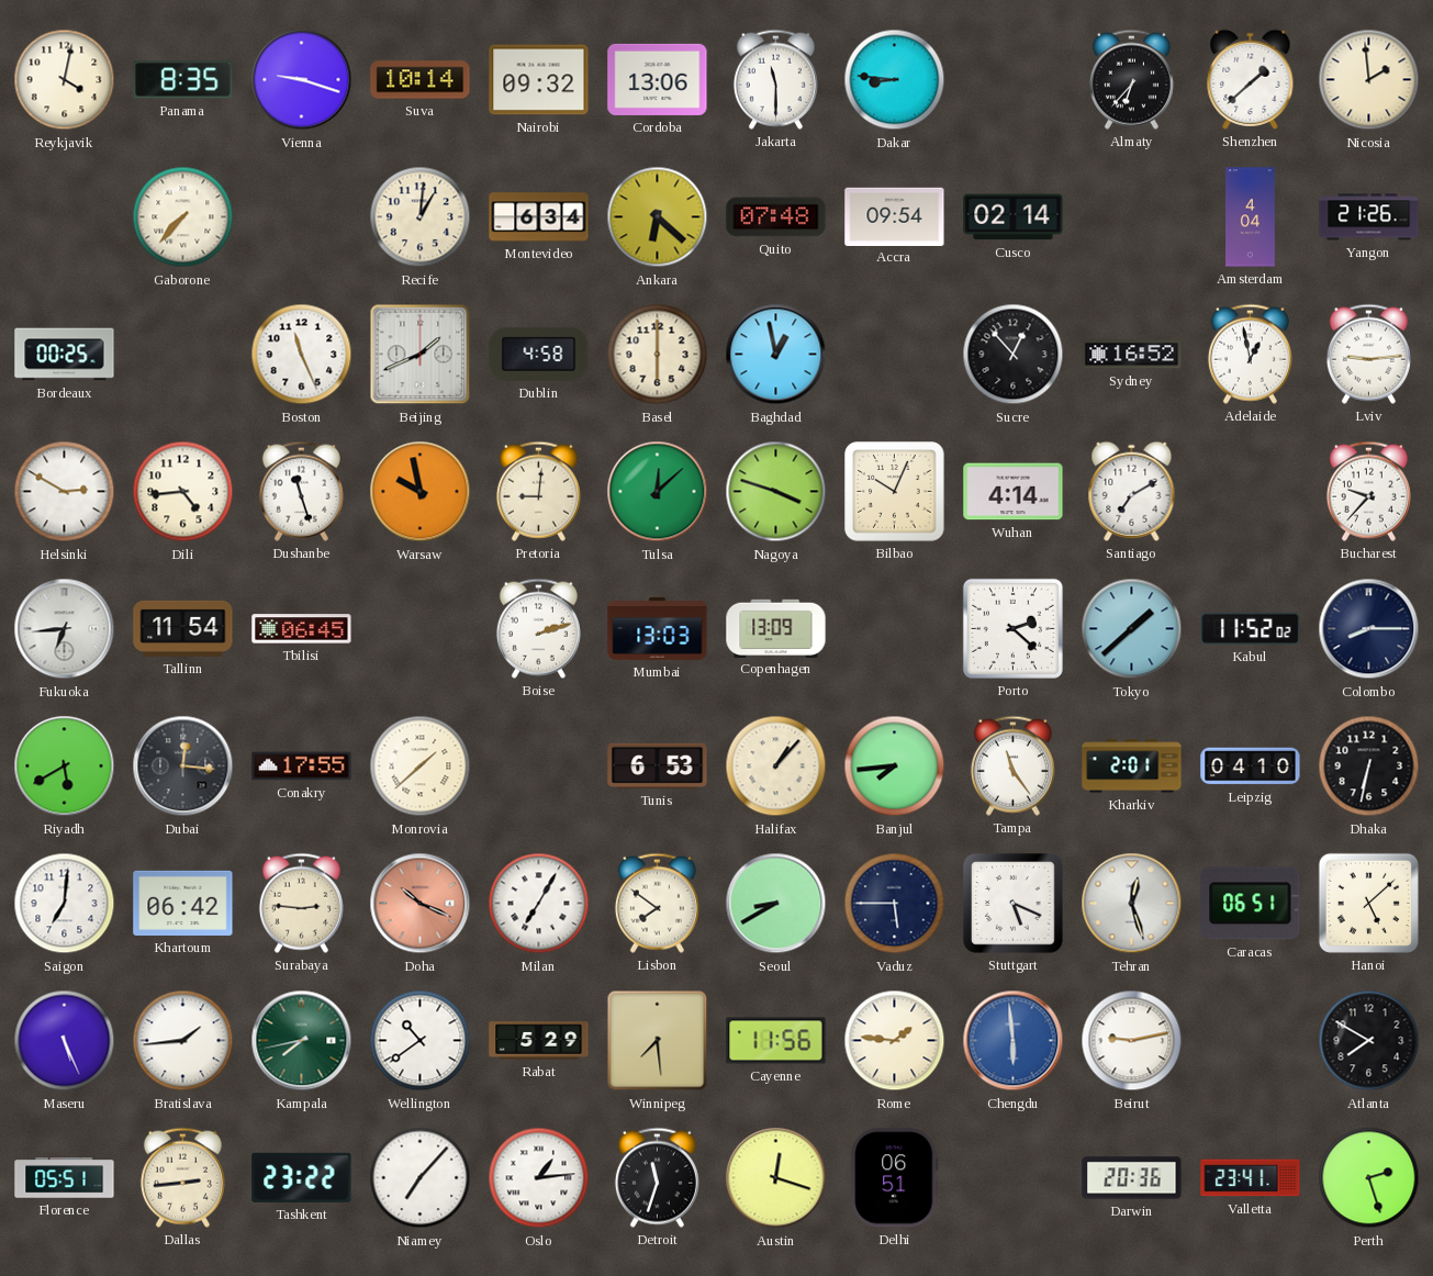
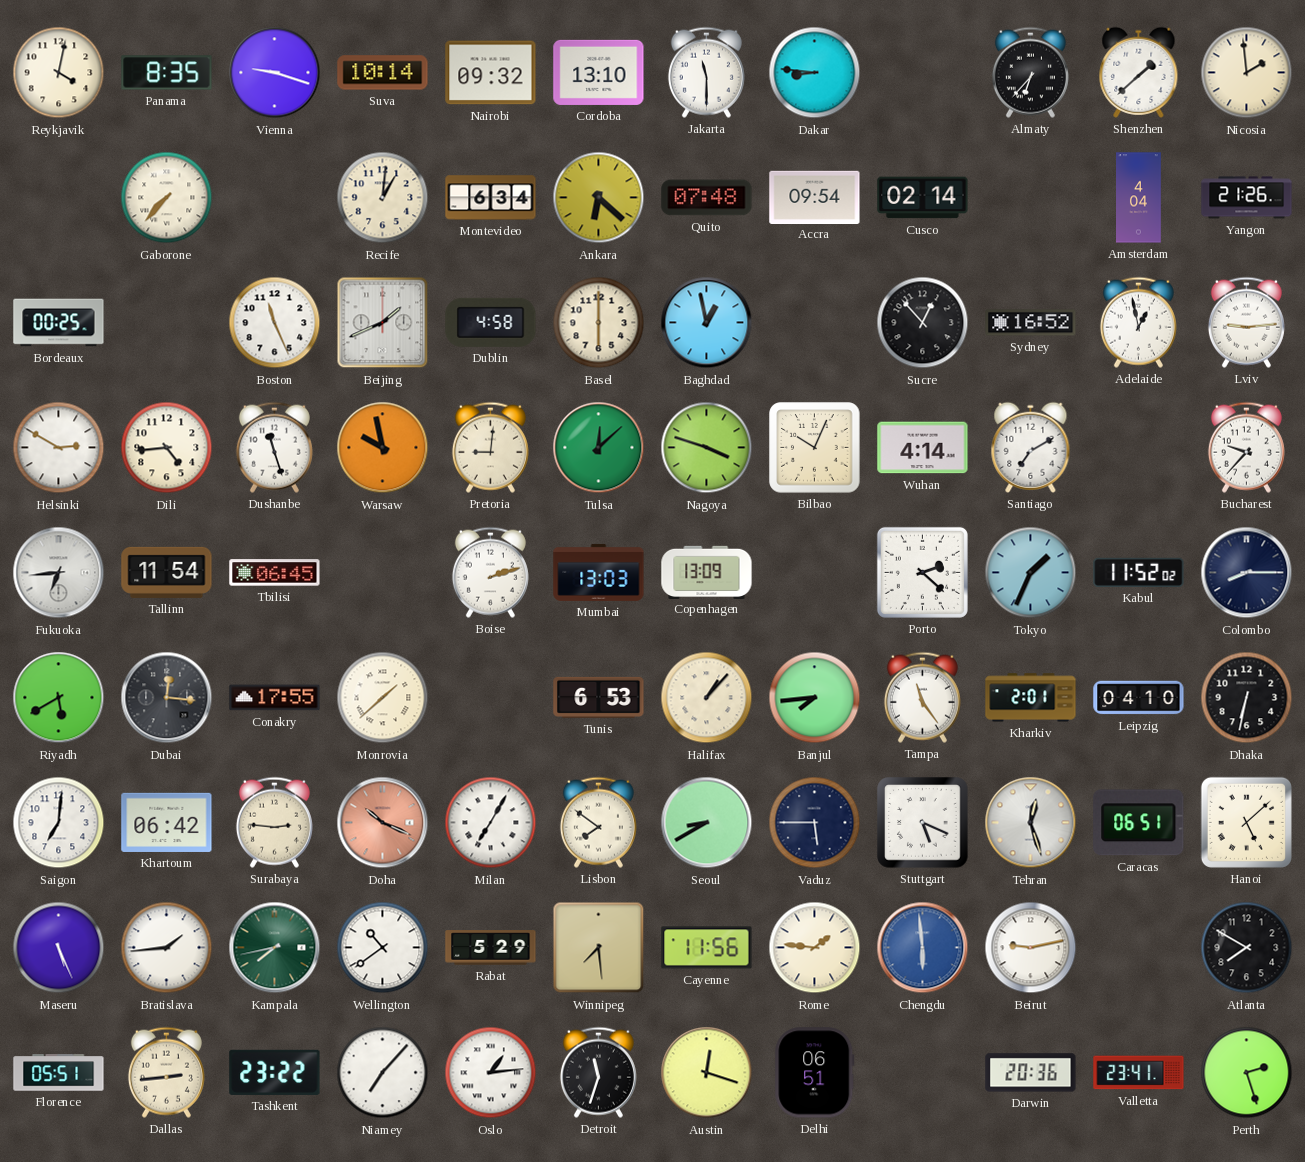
Cordoba: 13:06 -> 13:10 (599, 72)
Tokyo: 1:38 -> 1:34 (1031, 573)
